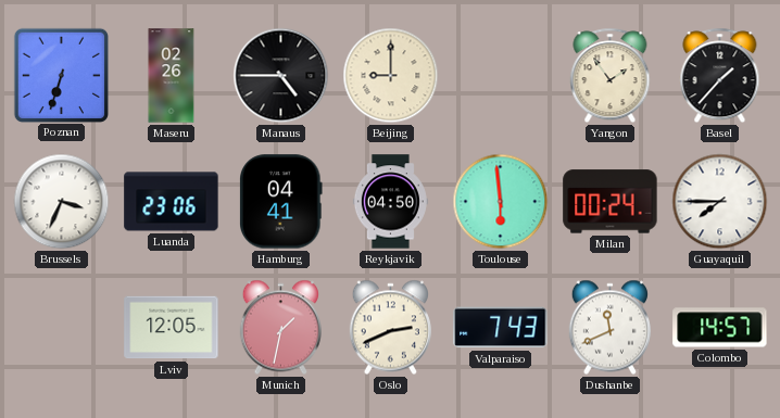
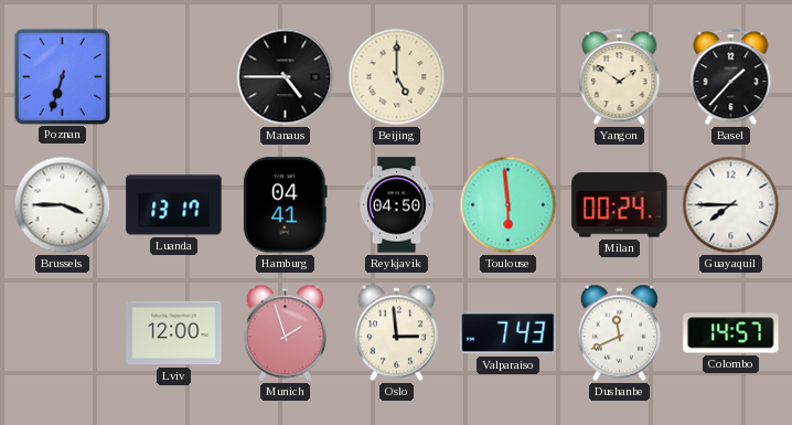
Maseru: 02:26 -> none (172, 76)
Beijing: 9:00 -> 5:00 (397, 77)
Yangon: 1:54 -> 1:51 (620, 77)
Brussels: 3:34 -> 3:45 (63, 205)
Luanda: 23:06 -> 13:17 (174, 205)
Lviv: 12:05 -> 12:00 (174, 333)
Munich: 1:32 -> 1:57 (285, 333)
Oslo: 2:41 -> 2:59 (396, 333)
